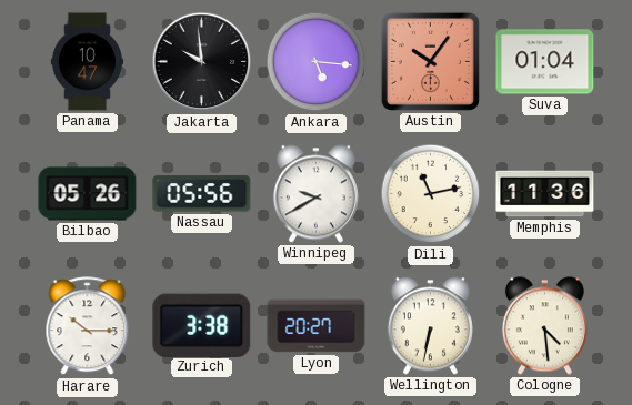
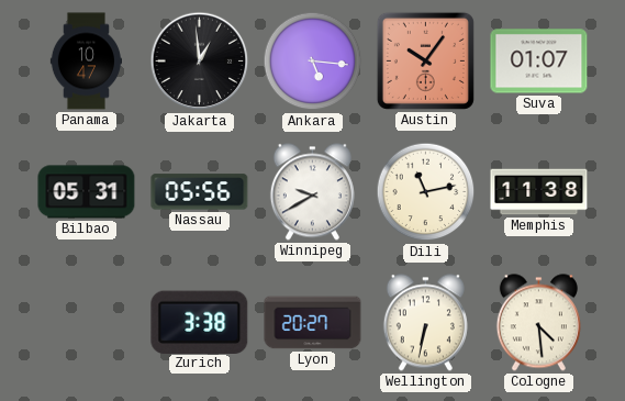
Jakarta: 9:59 -> 12:59 (200, 62)
Suva: 01:04 -> 01:07 (539, 62)
Bilbao: 05:26 -> 05:31 (87, 192)
Memphis: 11:36 -> 11:38 (539, 192)
Harare: 10:15 -> none (88, 326)
